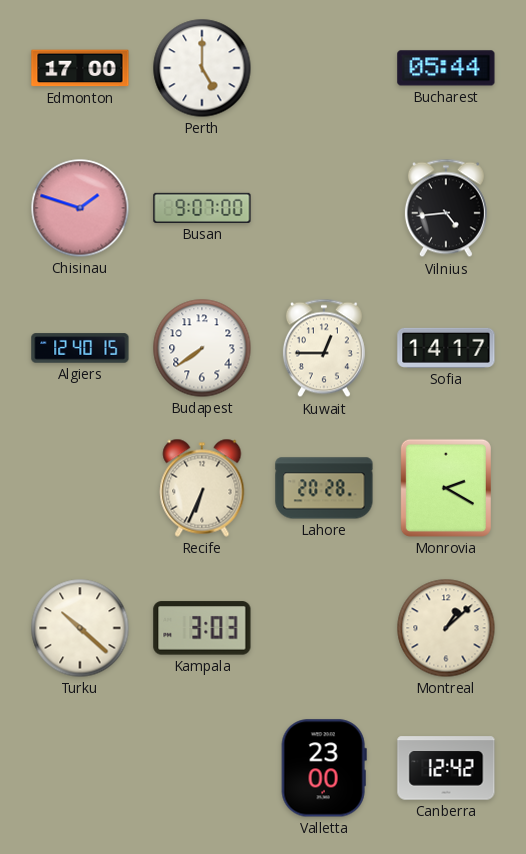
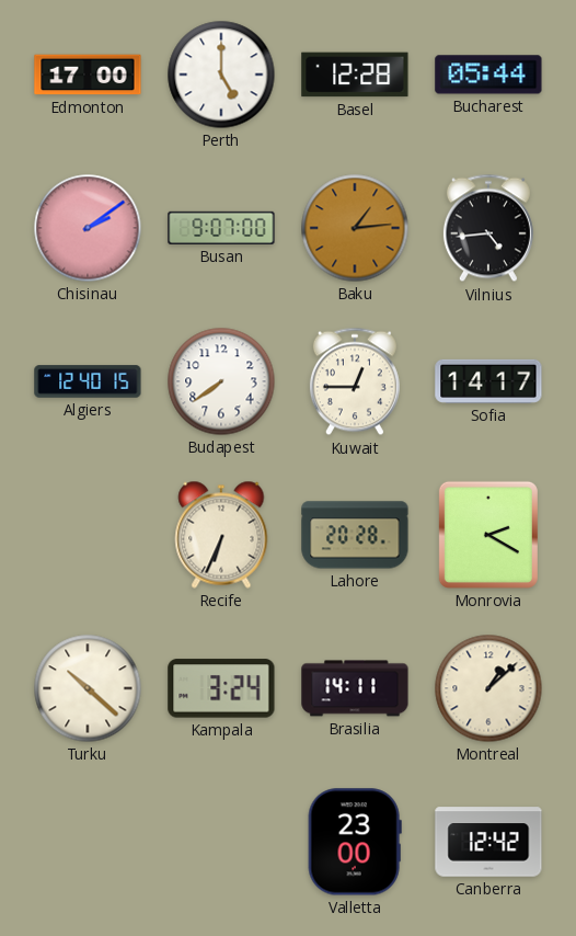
Basel: none -> 12:28 (355, 75)
Chisinau: 1:48 -> 2:09 (88, 228)
Baku: none -> 1:14 (355, 228)
Kampala: 3:03 -> 3:24 (221, 688)
Brasilia: none -> 14:11 (355, 688)
